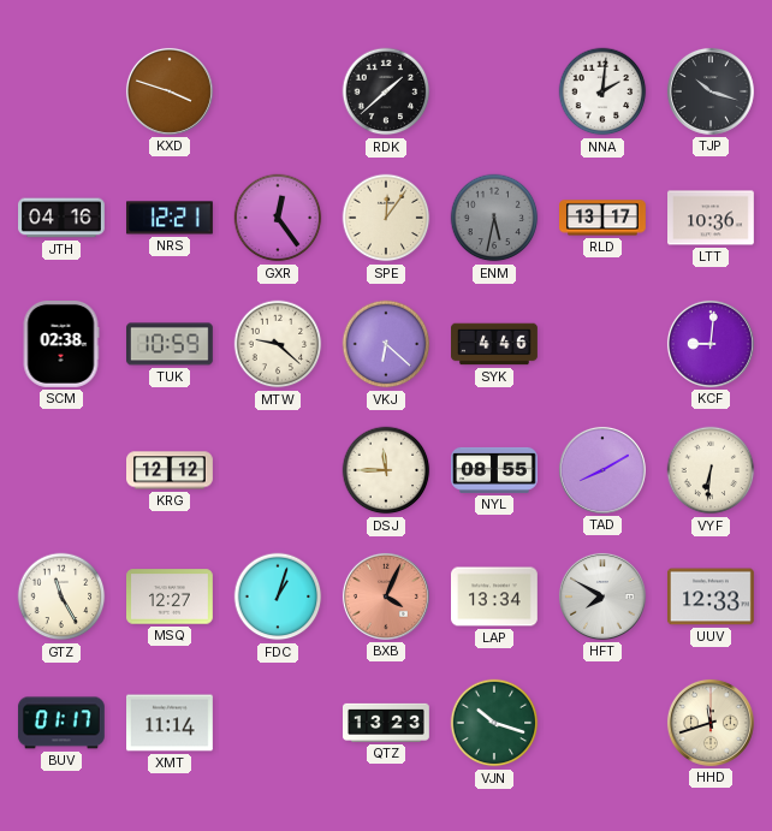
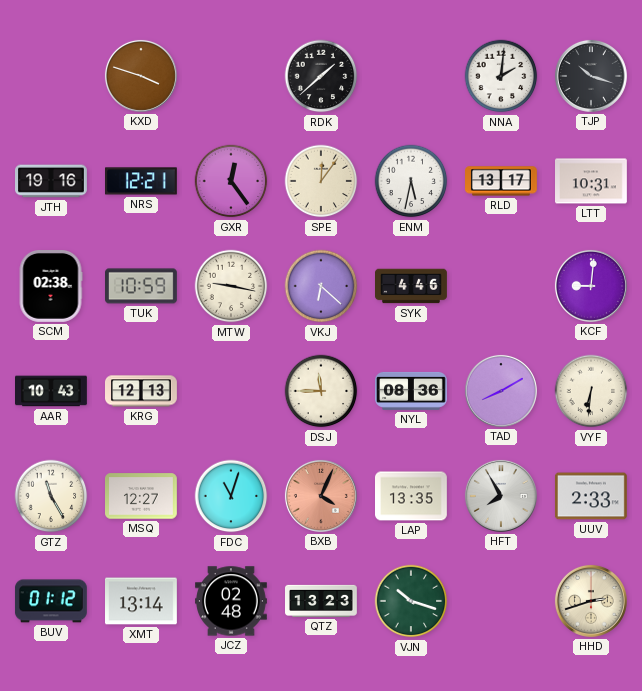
JTH: 04:16 -> 19:16 (52, 181)
ENM dial: grey -> white (411, 181)
LTT: 10:36 -> 10:31 (592, 181)
MTW: 9:22 -> 9:17 (231, 286)
AAR: none -> 10:43 (52, 391)
KRG: 12:12 -> 12:13 (142, 391)
NYL: 08:55 -> 08:36 (412, 391)
FDC: 1:03 -> 11:03 (231, 496)
LAP: 13:34 -> 13:35 (412, 496)
HFT: 7:50 -> 7:55 (501, 496)
UUV: 12:33 -> 2:33 (591, 496)
BUV: 01:17 -> 01:12 (51, 601)
XMT: 11:14 -> 13:14 (142, 601)
JCZ: none -> 02:48 (232, 601)
HHD: 11:42 -> 2:42 (591, 601)
